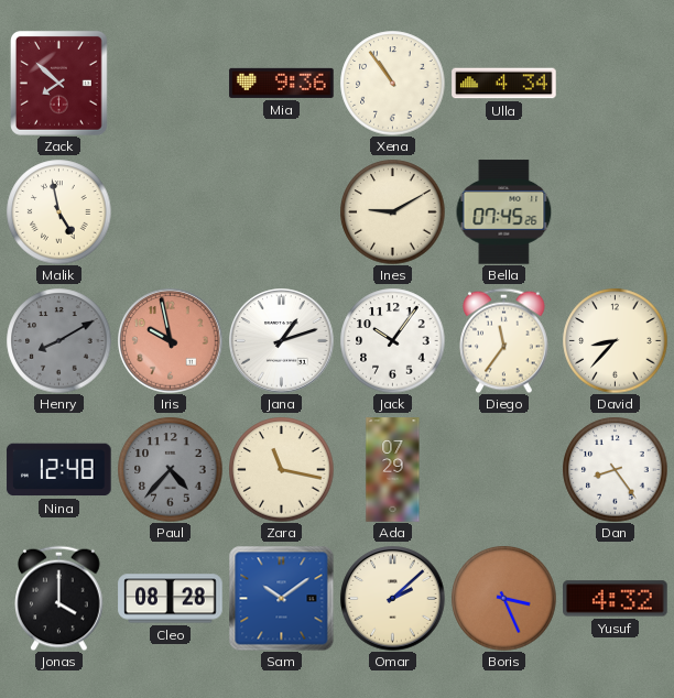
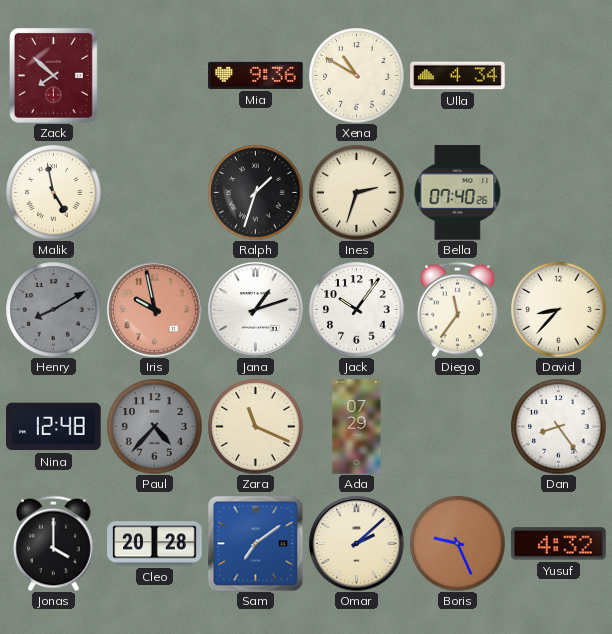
Xena: 10:54 -> 10:50 (356, 75)
Ralph: none -> 1:33 (255, 192)
Ines: 9:10 -> 2:33 (356, 192)
Bella: 07:45 -> 07:40 (458, 193)
Zara: 11:17 -> 11:19 (255, 426)
Cleo: 08:28 -> 20:28 (155, 544)
Sam: 10:09 -> 7:09 (255, 543)
Boris: 3:26 -> 9:26 (457, 543)
